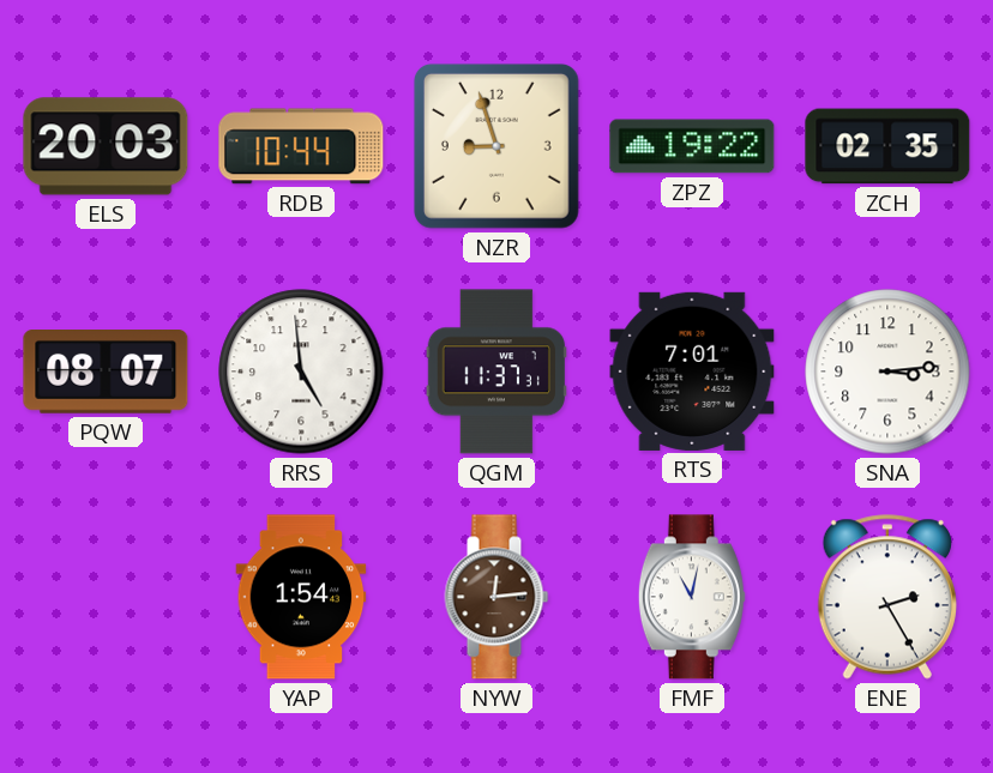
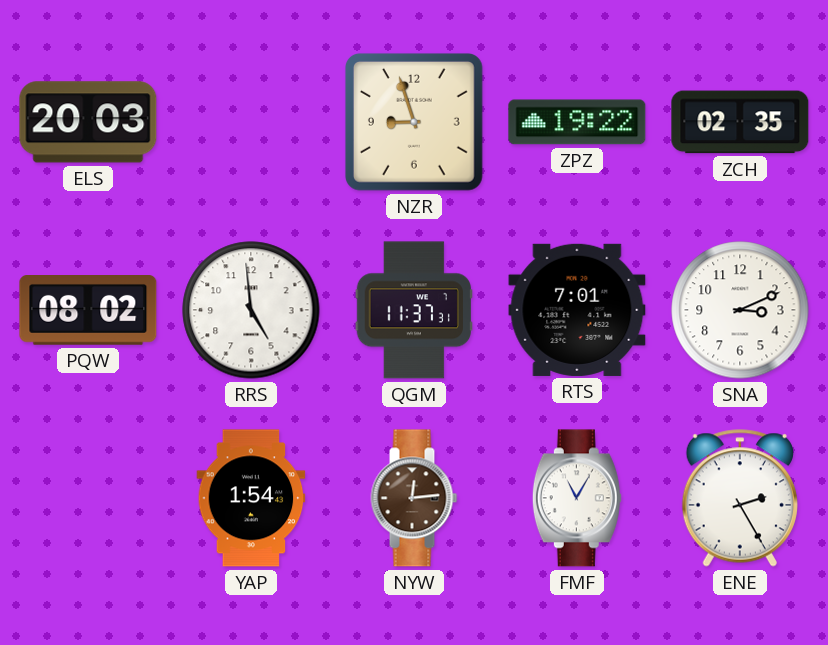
RDB: 10:44 -> none (301, 146)
PQW: 08:07 -> 08:02 (88, 311)
SNA: 3:14 -> 3:11 (740, 310)
FMF: 11:02 -> 11:05 (577, 498)
